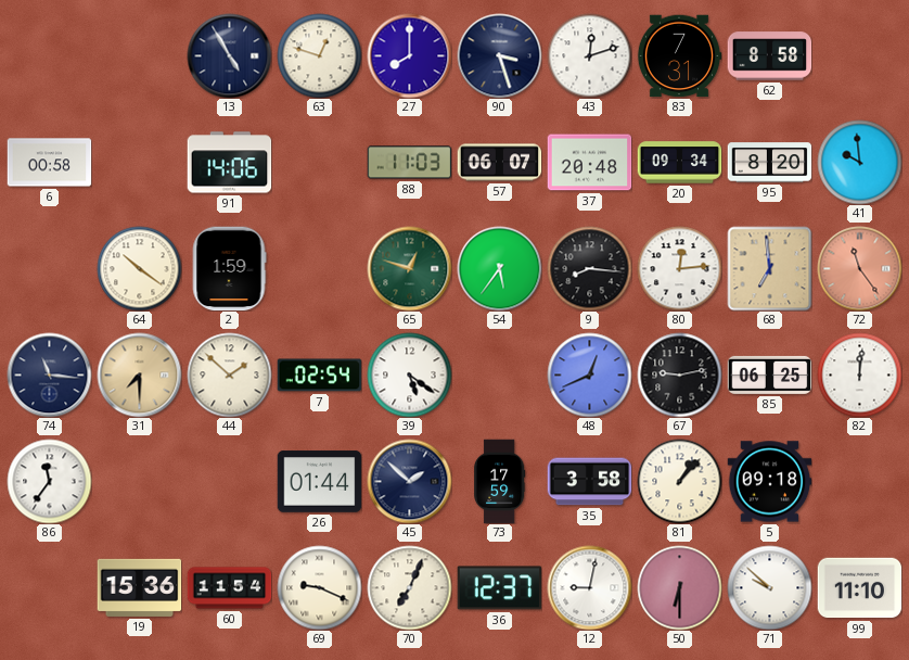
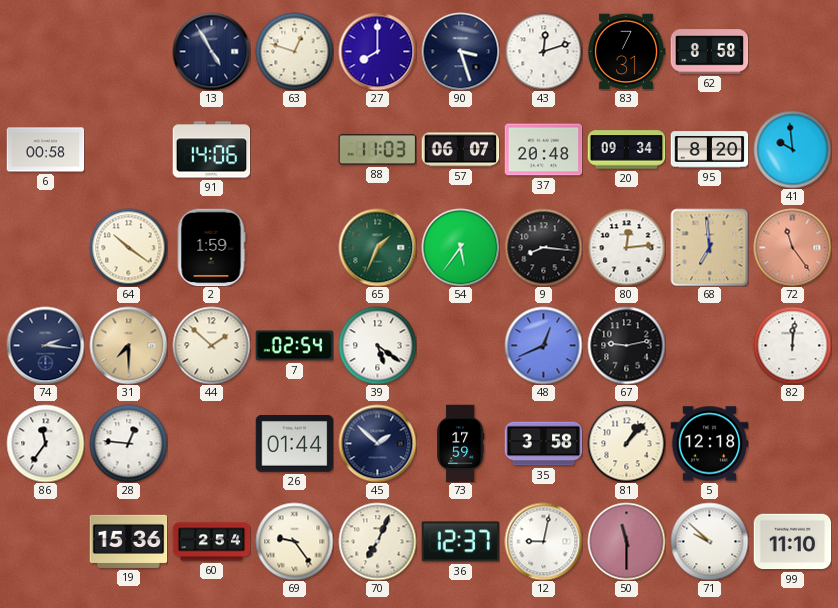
65: 12:48 -> 1:34 (377, 247)
74: 11:16 -> 2:16 (45, 345)
85: 06:25 -> none (769, 375)
28: none -> 12:46 (128, 443)
5: 09:18 -> 12:18 (709, 444)
60: 11:54 -> 2:54 (211, 542)
69: 9:19 -> 9:24 (294, 541)
50: 6:30 -> 11:30 (626, 541)
